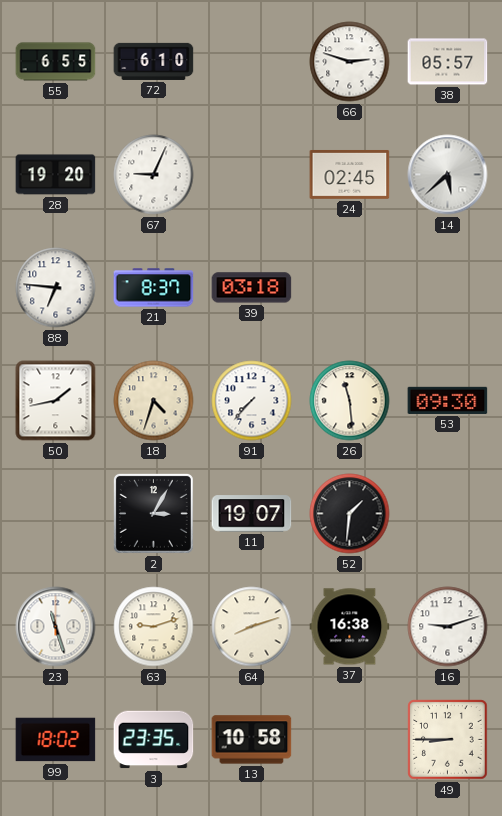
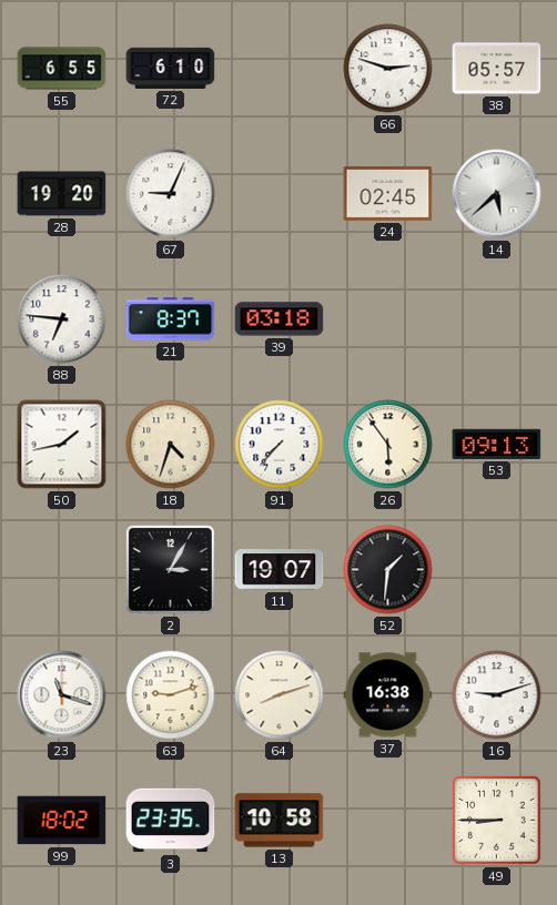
26: 11:29 -> 5:54 (388, 445)
53: 09:30 -> 09:13 (497, 444)
23: 11:27 -> 11:18 (62, 695)
